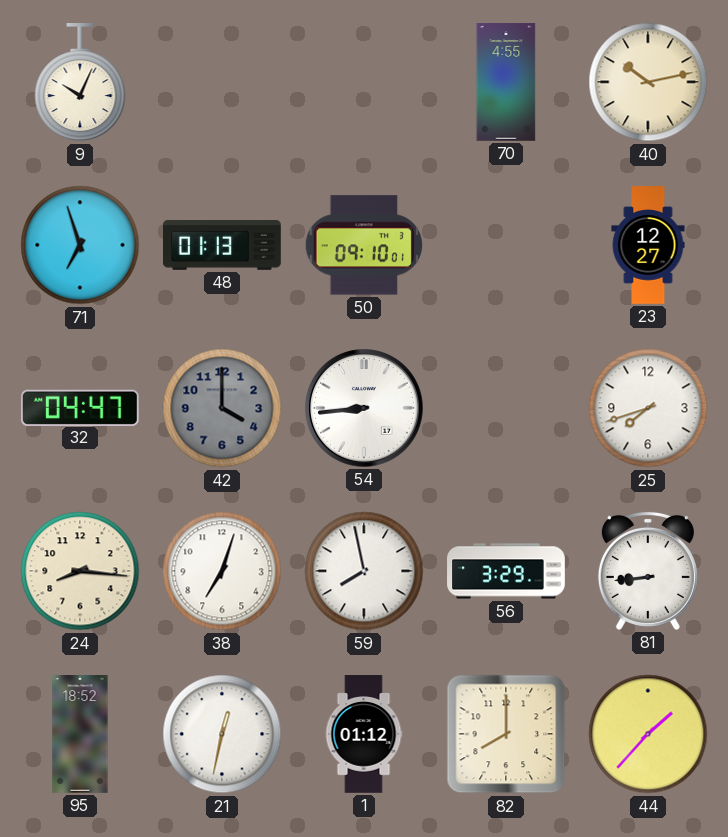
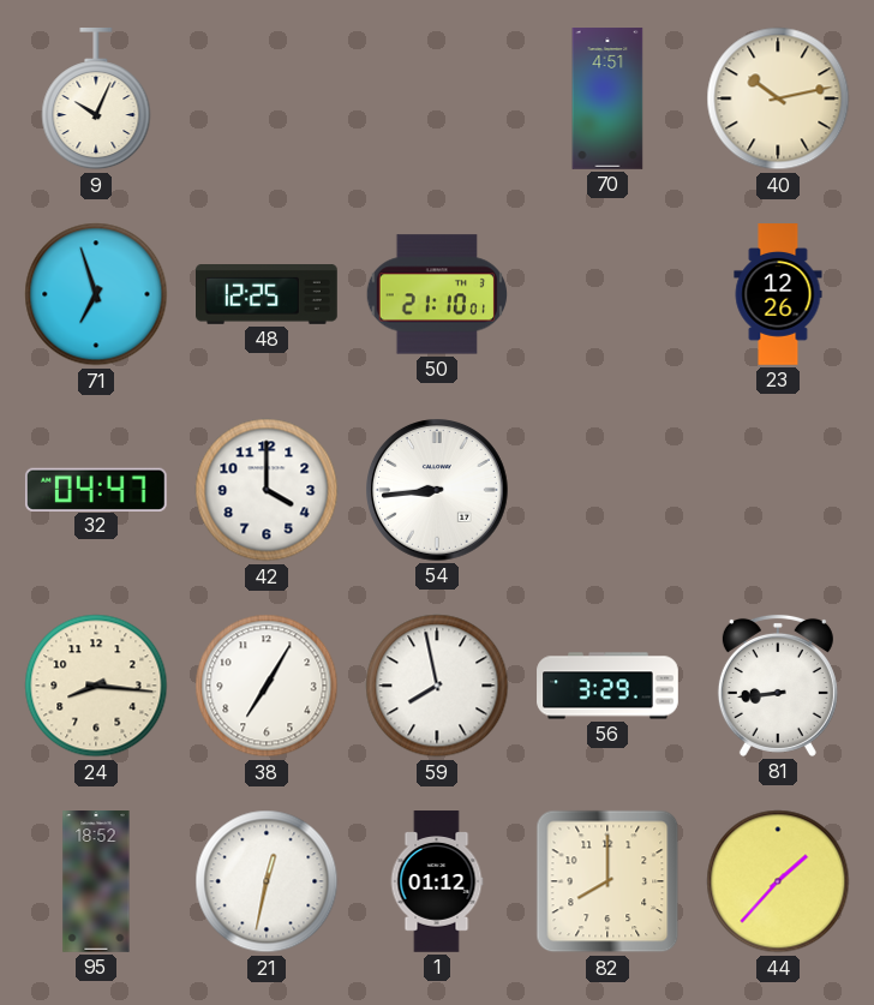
70: 4:55 -> 4:51 (607, 98)
48: 01:13 -> 12:25 (268, 295)
50: 09:10 -> 21:10 (436, 294)
23: 12:27 -> 12:26 (778, 294)
42 dial: grey -> white (267, 490)
25: 7:42 -> none (648, 408)
38: 7:03 -> 7:05 (267, 686)
